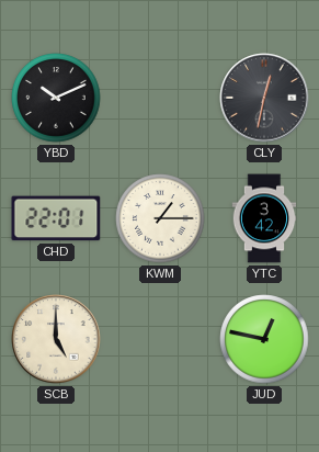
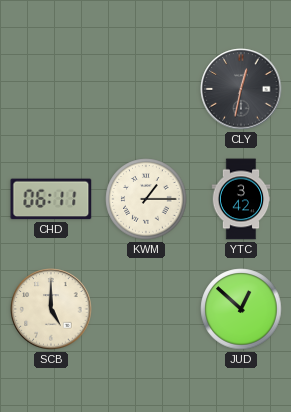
YBD: 10:11 -> none (56, 98)
CHD: 22:01 -> 06:11 (51, 199)
JUD: 12:47 -> 12:52 (241, 309)
